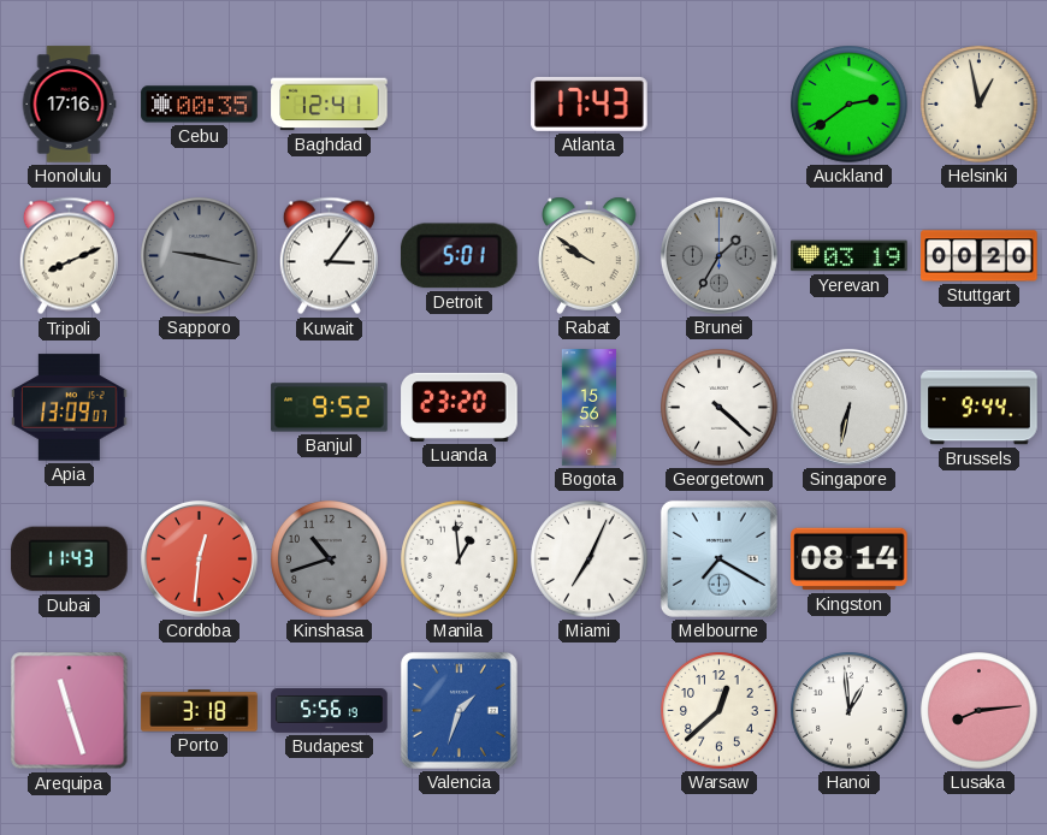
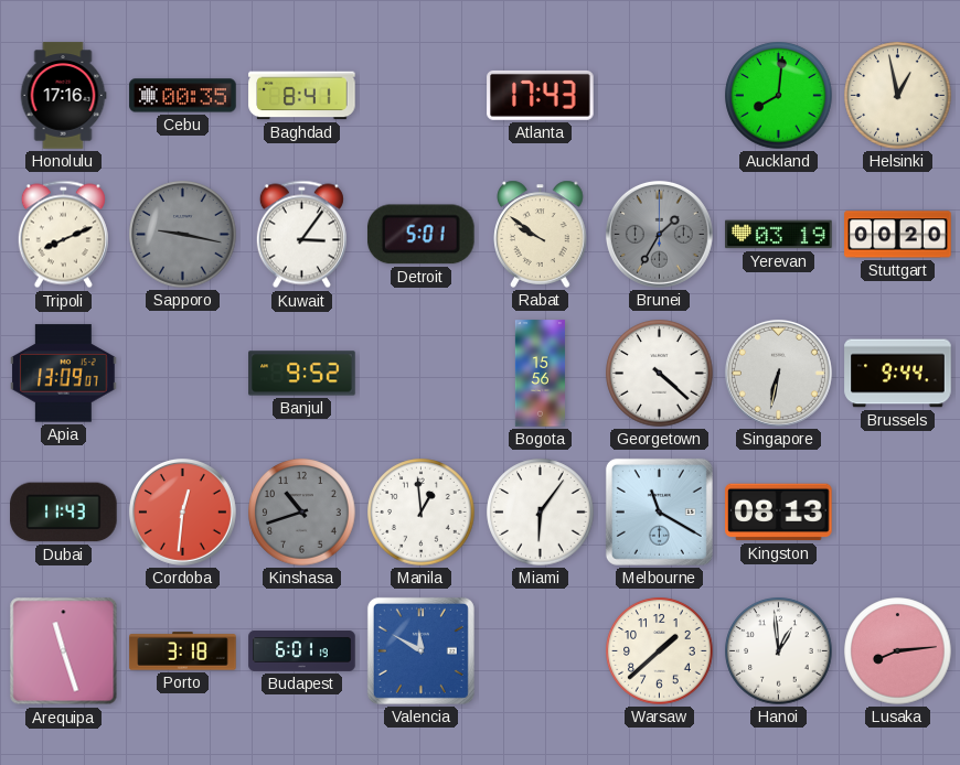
Baghdad: 12:41 -> 8:41 (302, 96)
Auckland: 2:39 -> 8:01 (779, 96)
Luanda: 23:20 -> none (460, 407)
Miami: 7:04 -> 6:06 (541, 513)
Melbourne: 7:20 -> 11:20 (659, 511)
Kingston: 08:14 -> 08:13 (779, 513)
Budapest: 5:56 -> 6:01 (302, 650)
Valencia: 1:33 -> 11:50 (420, 650)
Warsaw: 12:38 -> 1:38 (660, 651)
